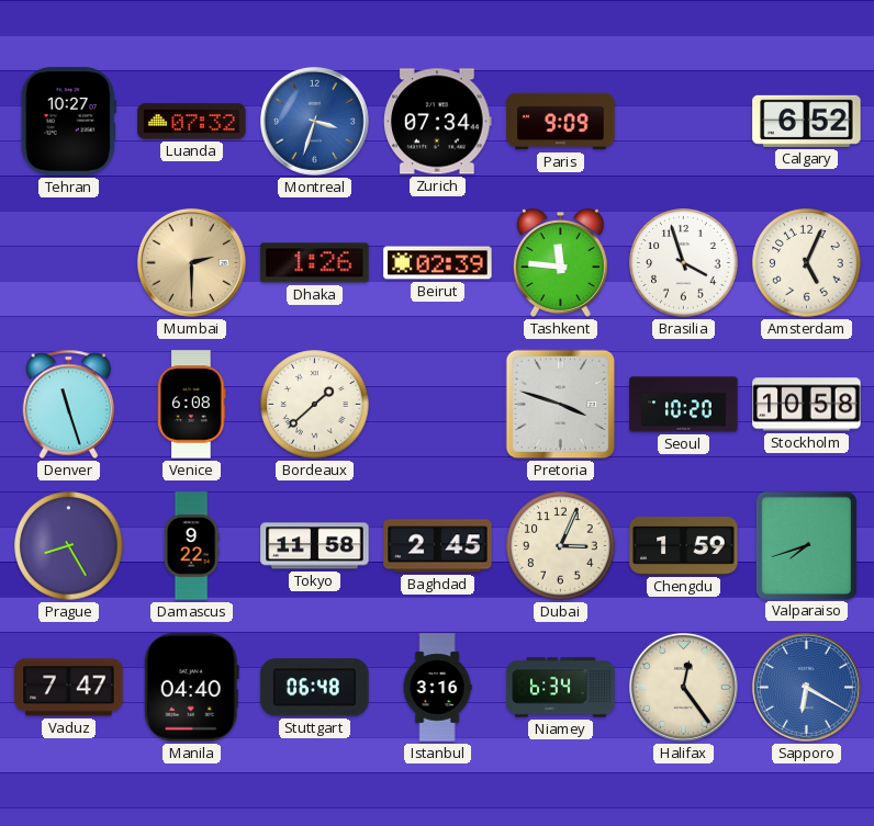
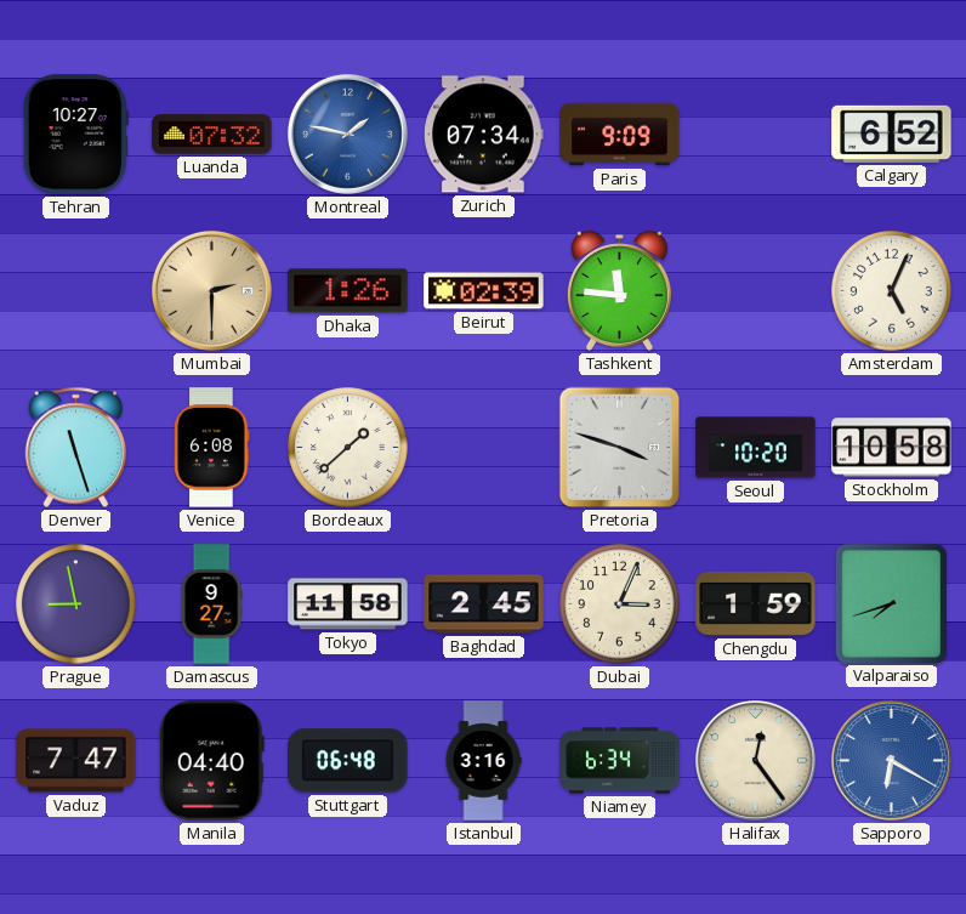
Montreal: 3:33 -> 1:47 (347, 134)
Brasilia: 3:57 -> none (684, 263)
Prague: 8:25 -> 8:58 (76, 604)
Damascus: 9:22 -> 9:27 (211, 604)
